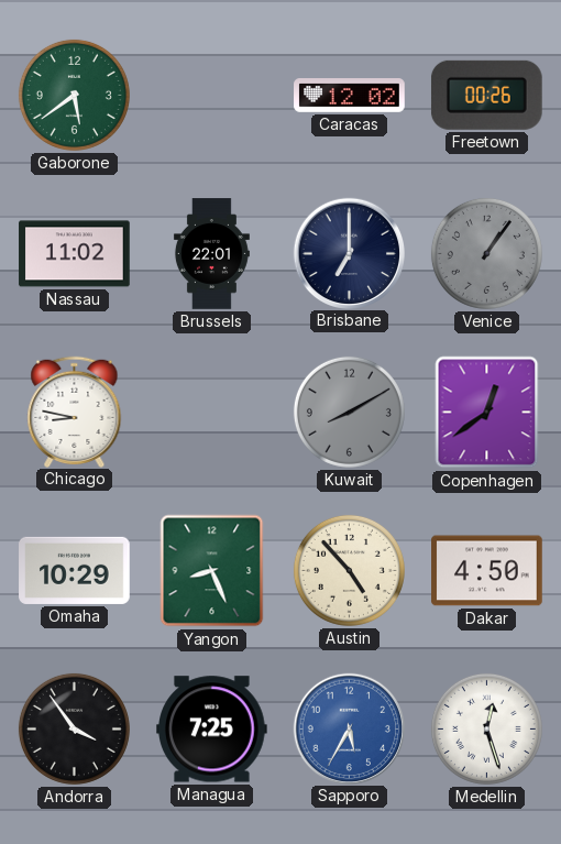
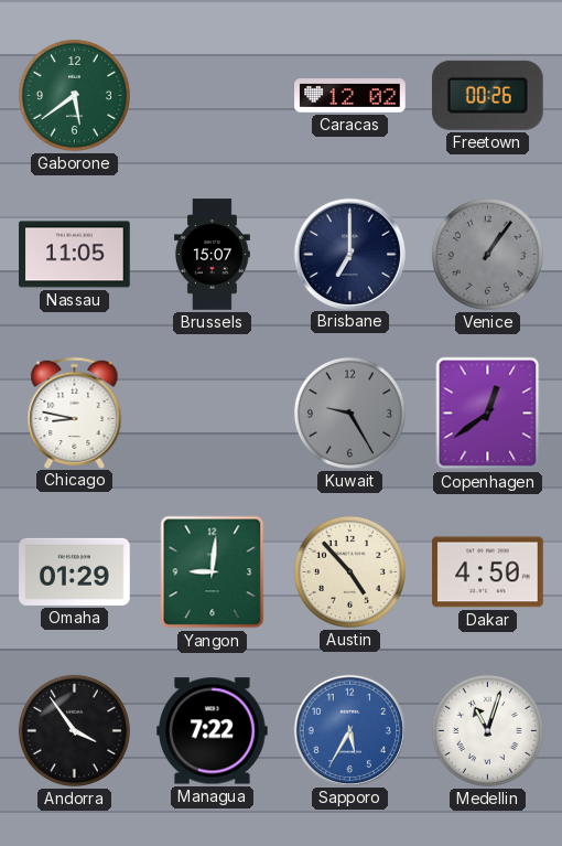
Nassau: 11:02 -> 11:05 (75, 255)
Brussels: 22:01 -> 15:07 (212, 255)
Kuwait: 8:10 -> 9:25 (349, 413)
Omaha: 10:29 -> 01:29 (75, 571)
Yangon: 8:26 -> 9:01 (213, 572)
Managua: 7:25 -> 7:22 (213, 731)
Medellin: 12:27 -> 11:03 (487, 730)
